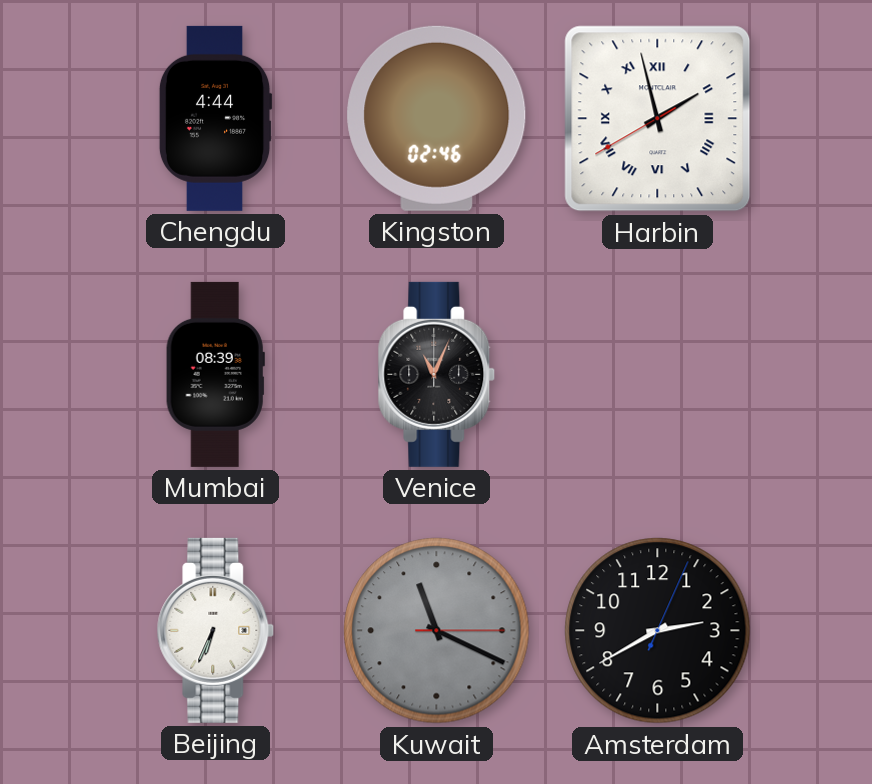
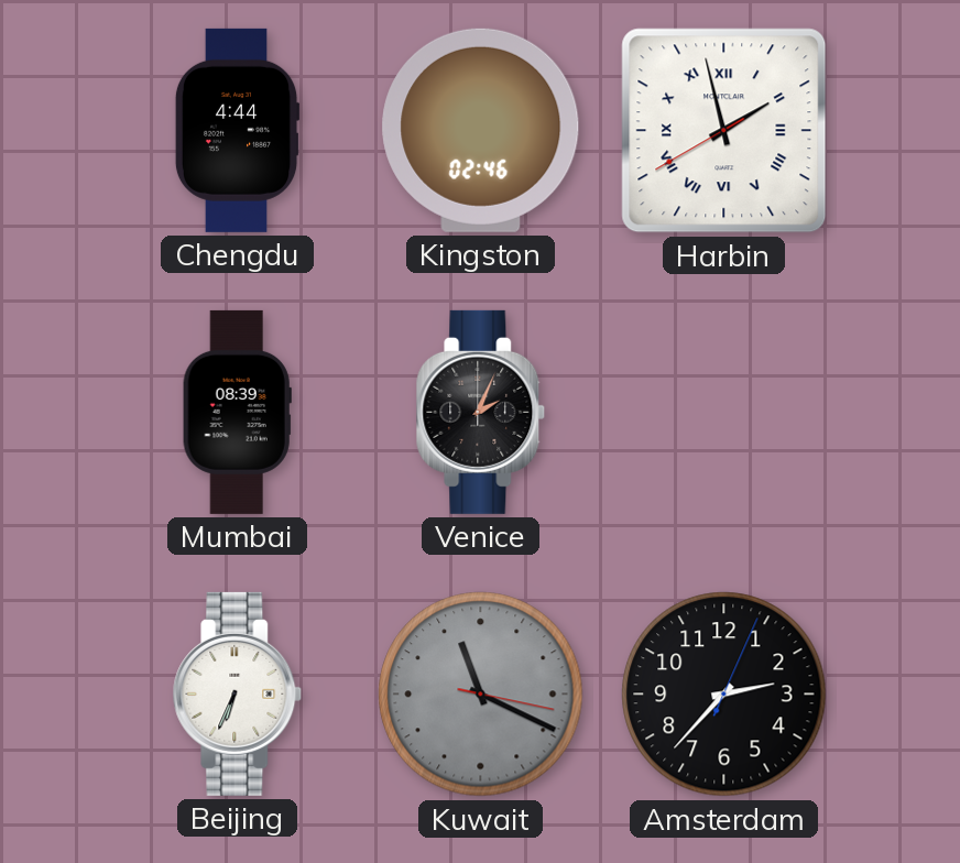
Venice: 11:04 -> 2:04 (481, 412)
Kuwait: 11:19:15 -> 11:19:17 (481, 695)
Amsterdam: 2:40 -> 2:37 (724, 695)
